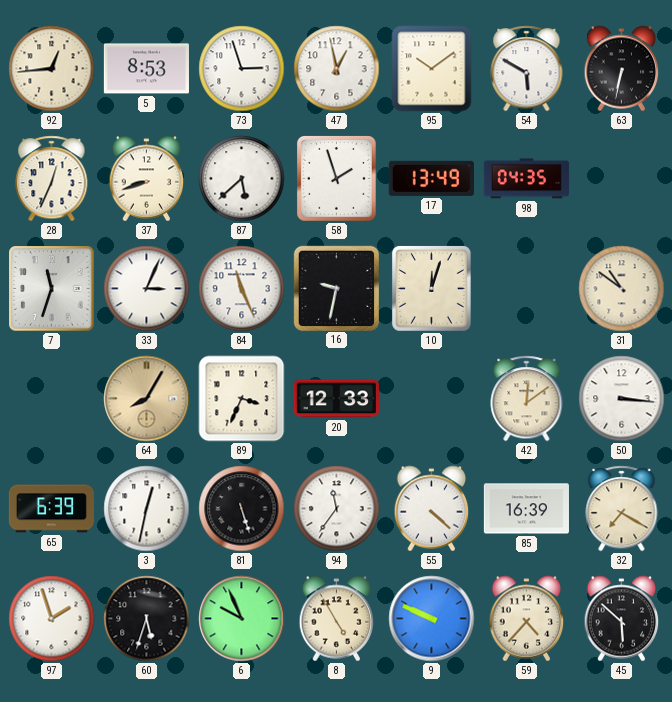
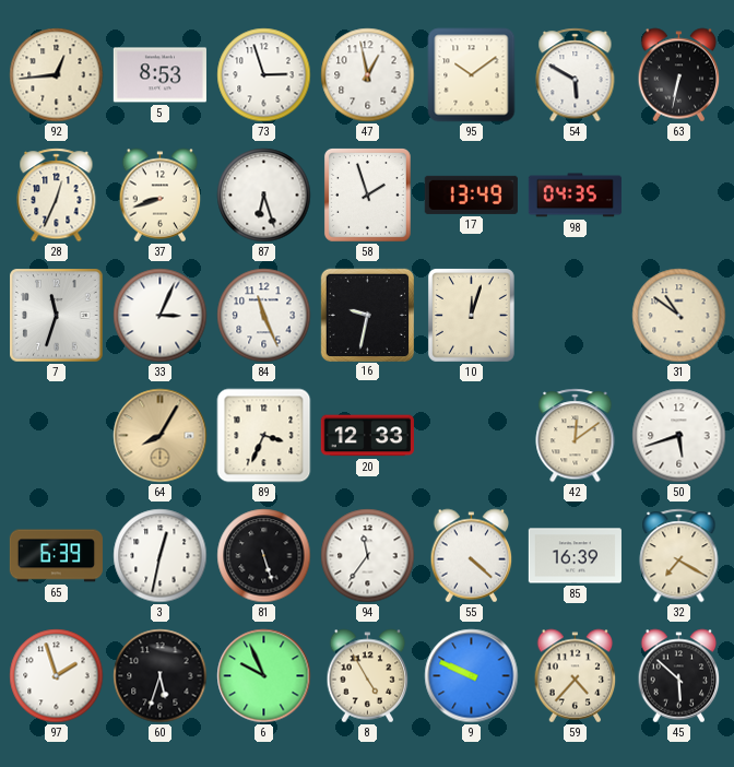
87: 5:38 -> 6:27 (264, 196)
50: 3:16 -> 5:42 (679, 436)
